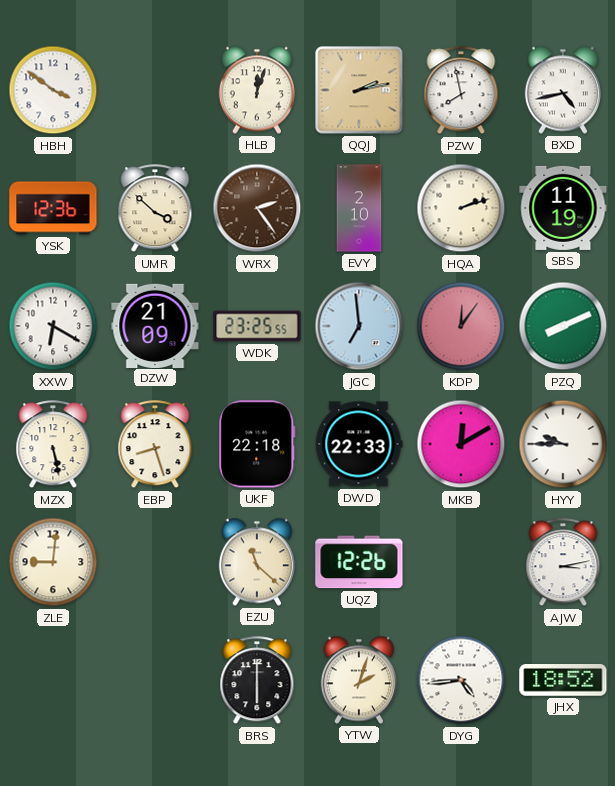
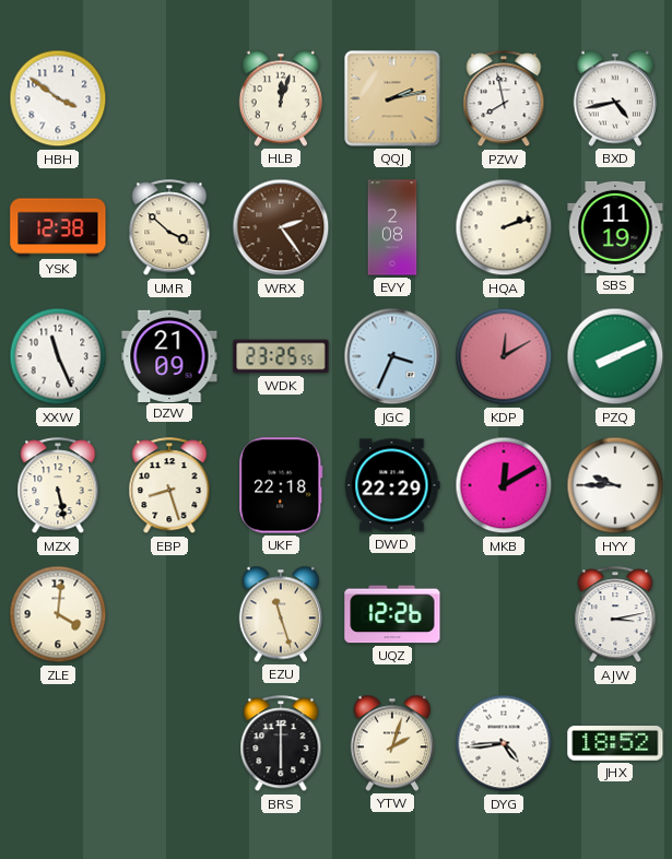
YSK: 12:36 -> 12:38 (58, 227)
EVY: 2:10 -> 2:08 (392, 227)
XXW: 6:20 -> 11:26 (58, 356)
JGC: 6:59 -> 3:34 (392, 356)
KDP: 12:06 -> 12:10 (504, 356)
DWD: 22:33 -> 22:29 (392, 485)
ZLE: 9:01 -> 4:01 (58, 614)
EZU: 11:22 -> 11:27 (280, 614)
